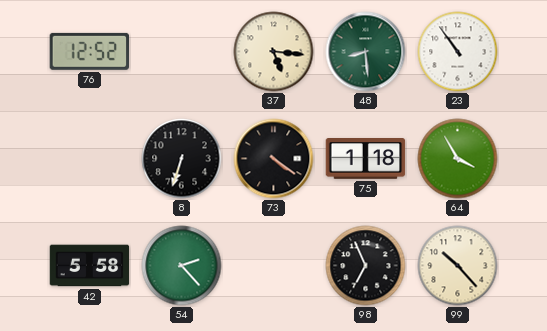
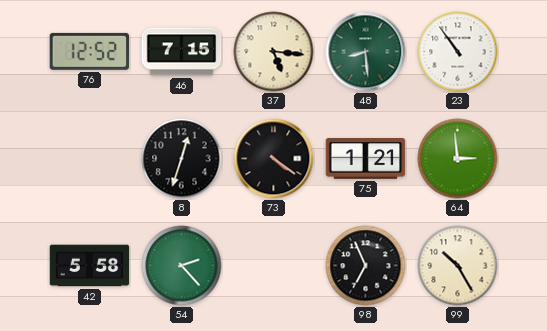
46: none -> 7:15 (182, 52)
8: 6:33 -> 12:33 (182, 159)
75: 1:18 -> 1:21 (366, 159)
64: 3:55 -> 2:59 (458, 159)
99: 10:23 -> 10:25 (458, 266)
